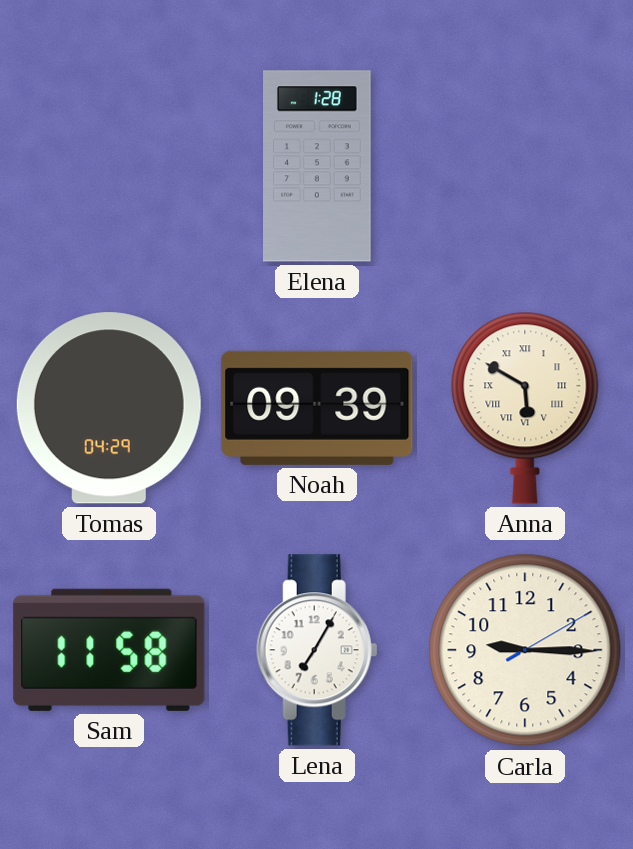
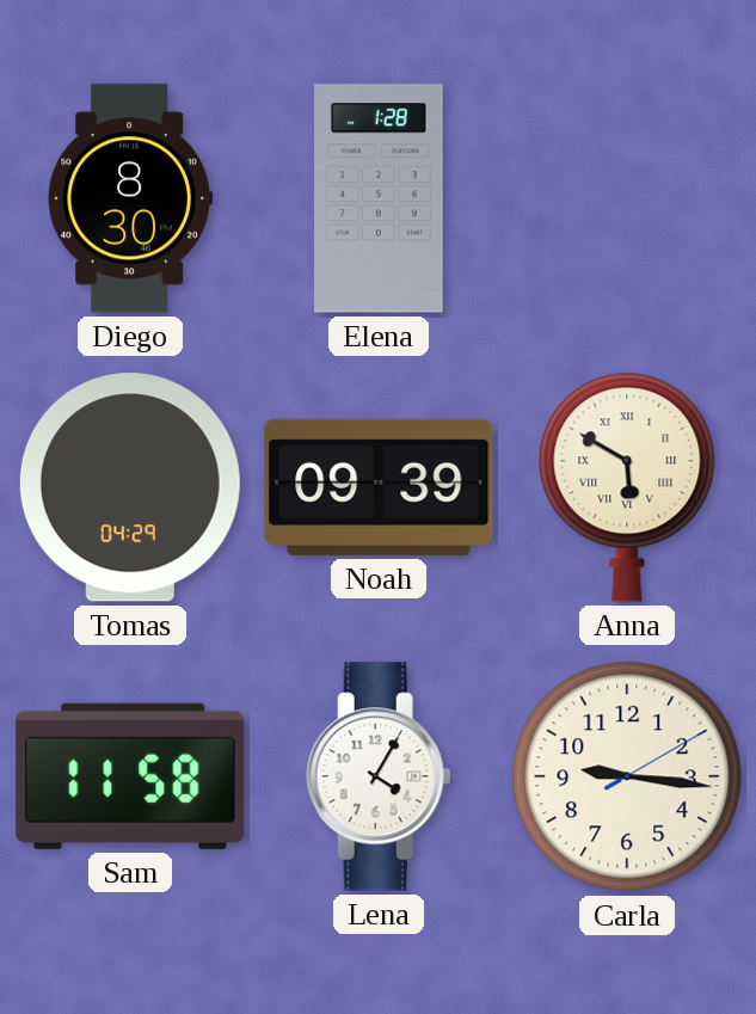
Diego: none -> 8:30 (130, 198)
Lena: 7:05 -> 4:05 (379, 776)
Carla: 9:15 -> 9:16 (627, 776)
